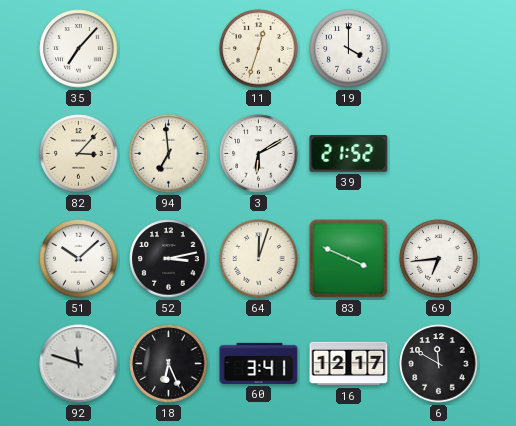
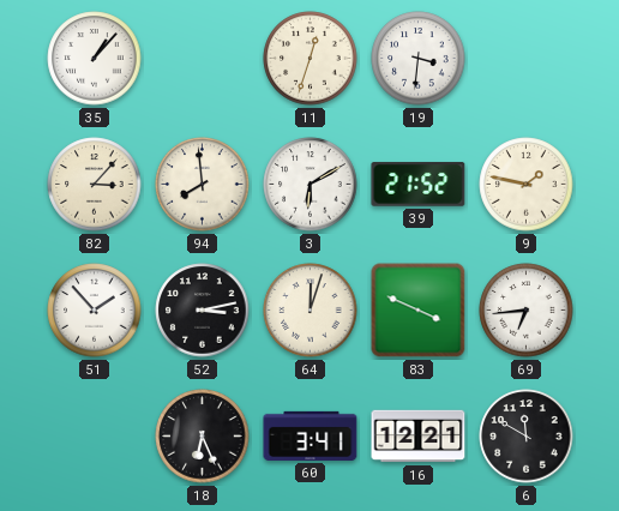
35: 7:07 -> 1:07 (95, 59)
19: 4:00 -> 3:31 (419, 59)
94: 6:59 -> 7:59 (203, 185)
9: none -> 1:47 (527, 185)
51: 10:08 -> 1:53 (95, 311)
92: 11:48 -> none (79, 364)
16: 12:17 -> 12:21 (419, 437)
